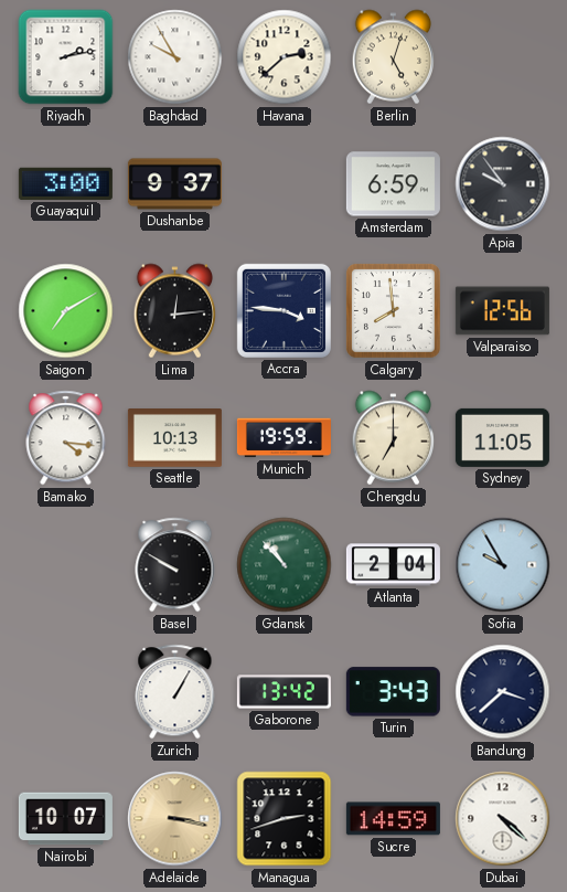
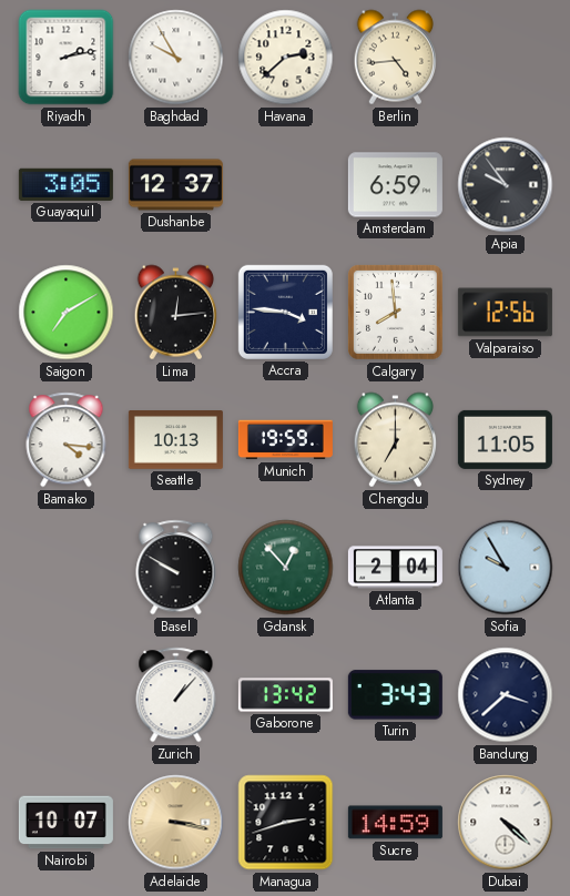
Berlin: 5:03 -> 4:44 (395, 58)
Guayaquil: 3:00 -> 3:05 (65, 184)
Dushanbe: 9:37 -> 12:37 (175, 185)
Gdansk: 10:53 -> 12:53 (286, 568)
Zurich: 1:05 -> 1:07 (176, 695)
